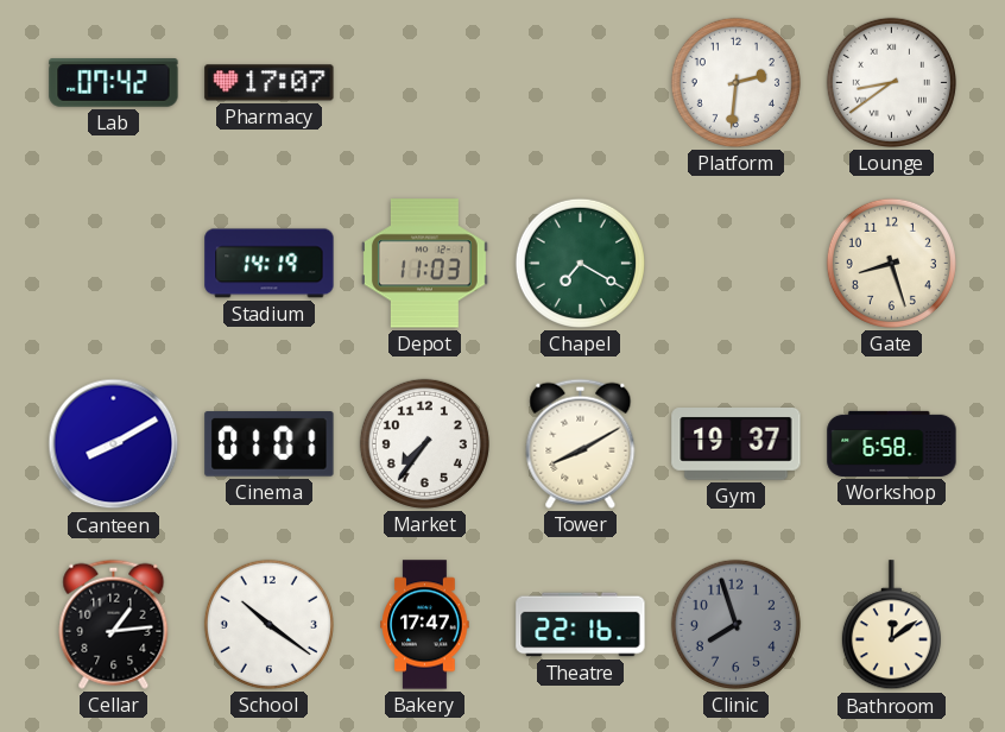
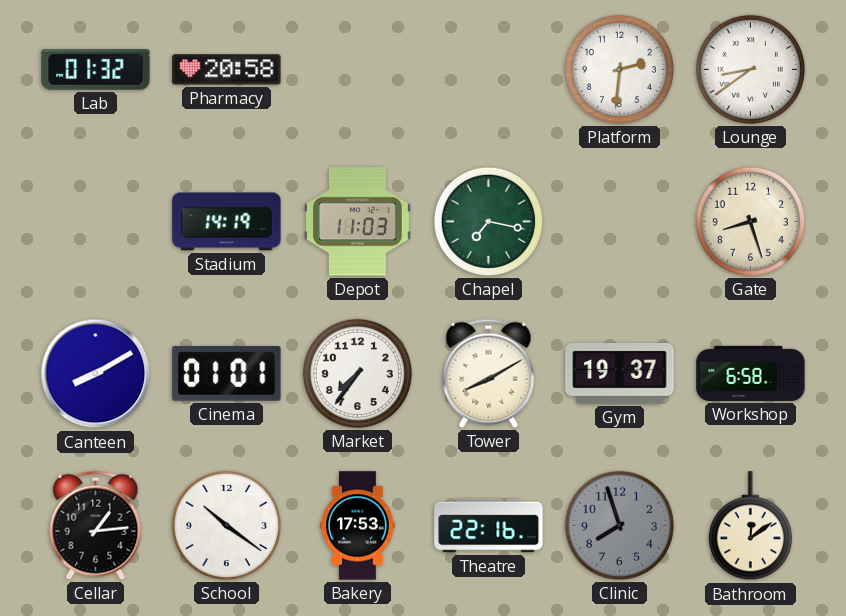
Lab: 07:42 -> 01:32 (96, 70)
Pharmacy: 17:07 -> 20:58 (227, 70)
Chapel: 7:20 -> 7:17 (488, 221)
Bakery: 17:47 -> 17:53 (358, 526)
